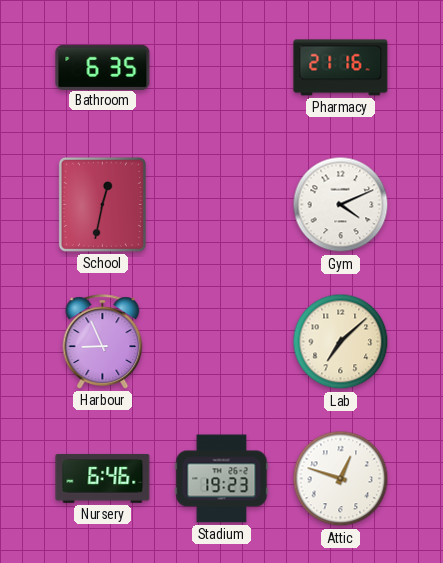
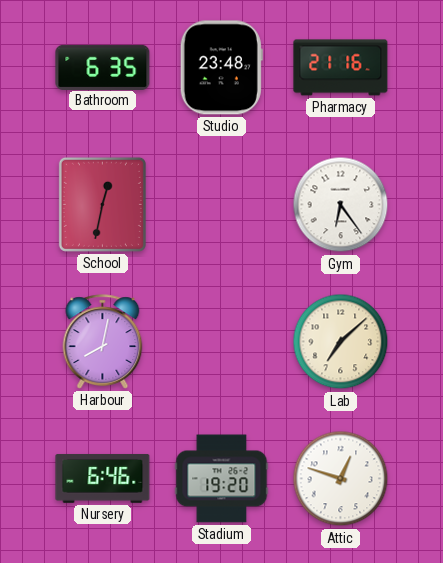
Studio: none -> 23:48 (221, 68)
Gym: 4:11 -> 6:24 (341, 205)
Harbour: 8:56 -> 8:02 (103, 342)
Stadium: 19:23 -> 19:20 (222, 479)
